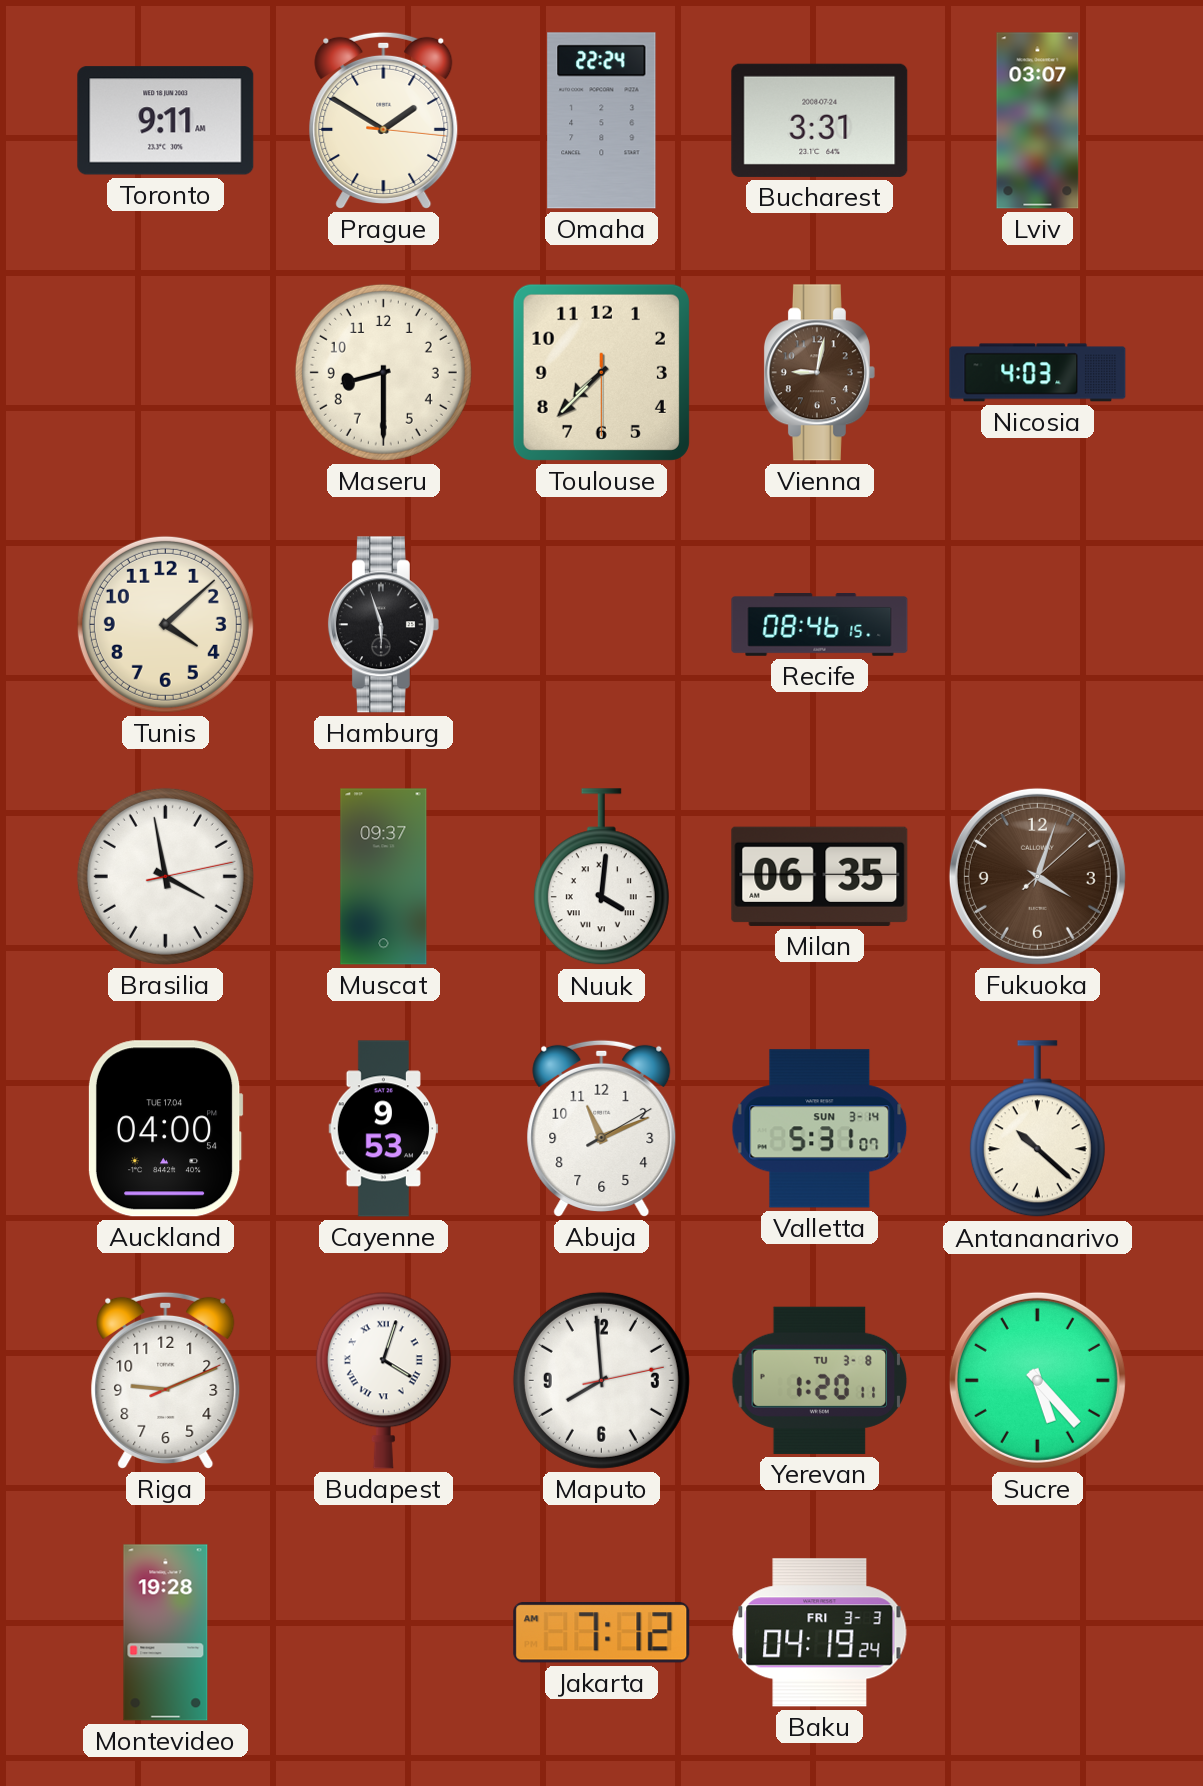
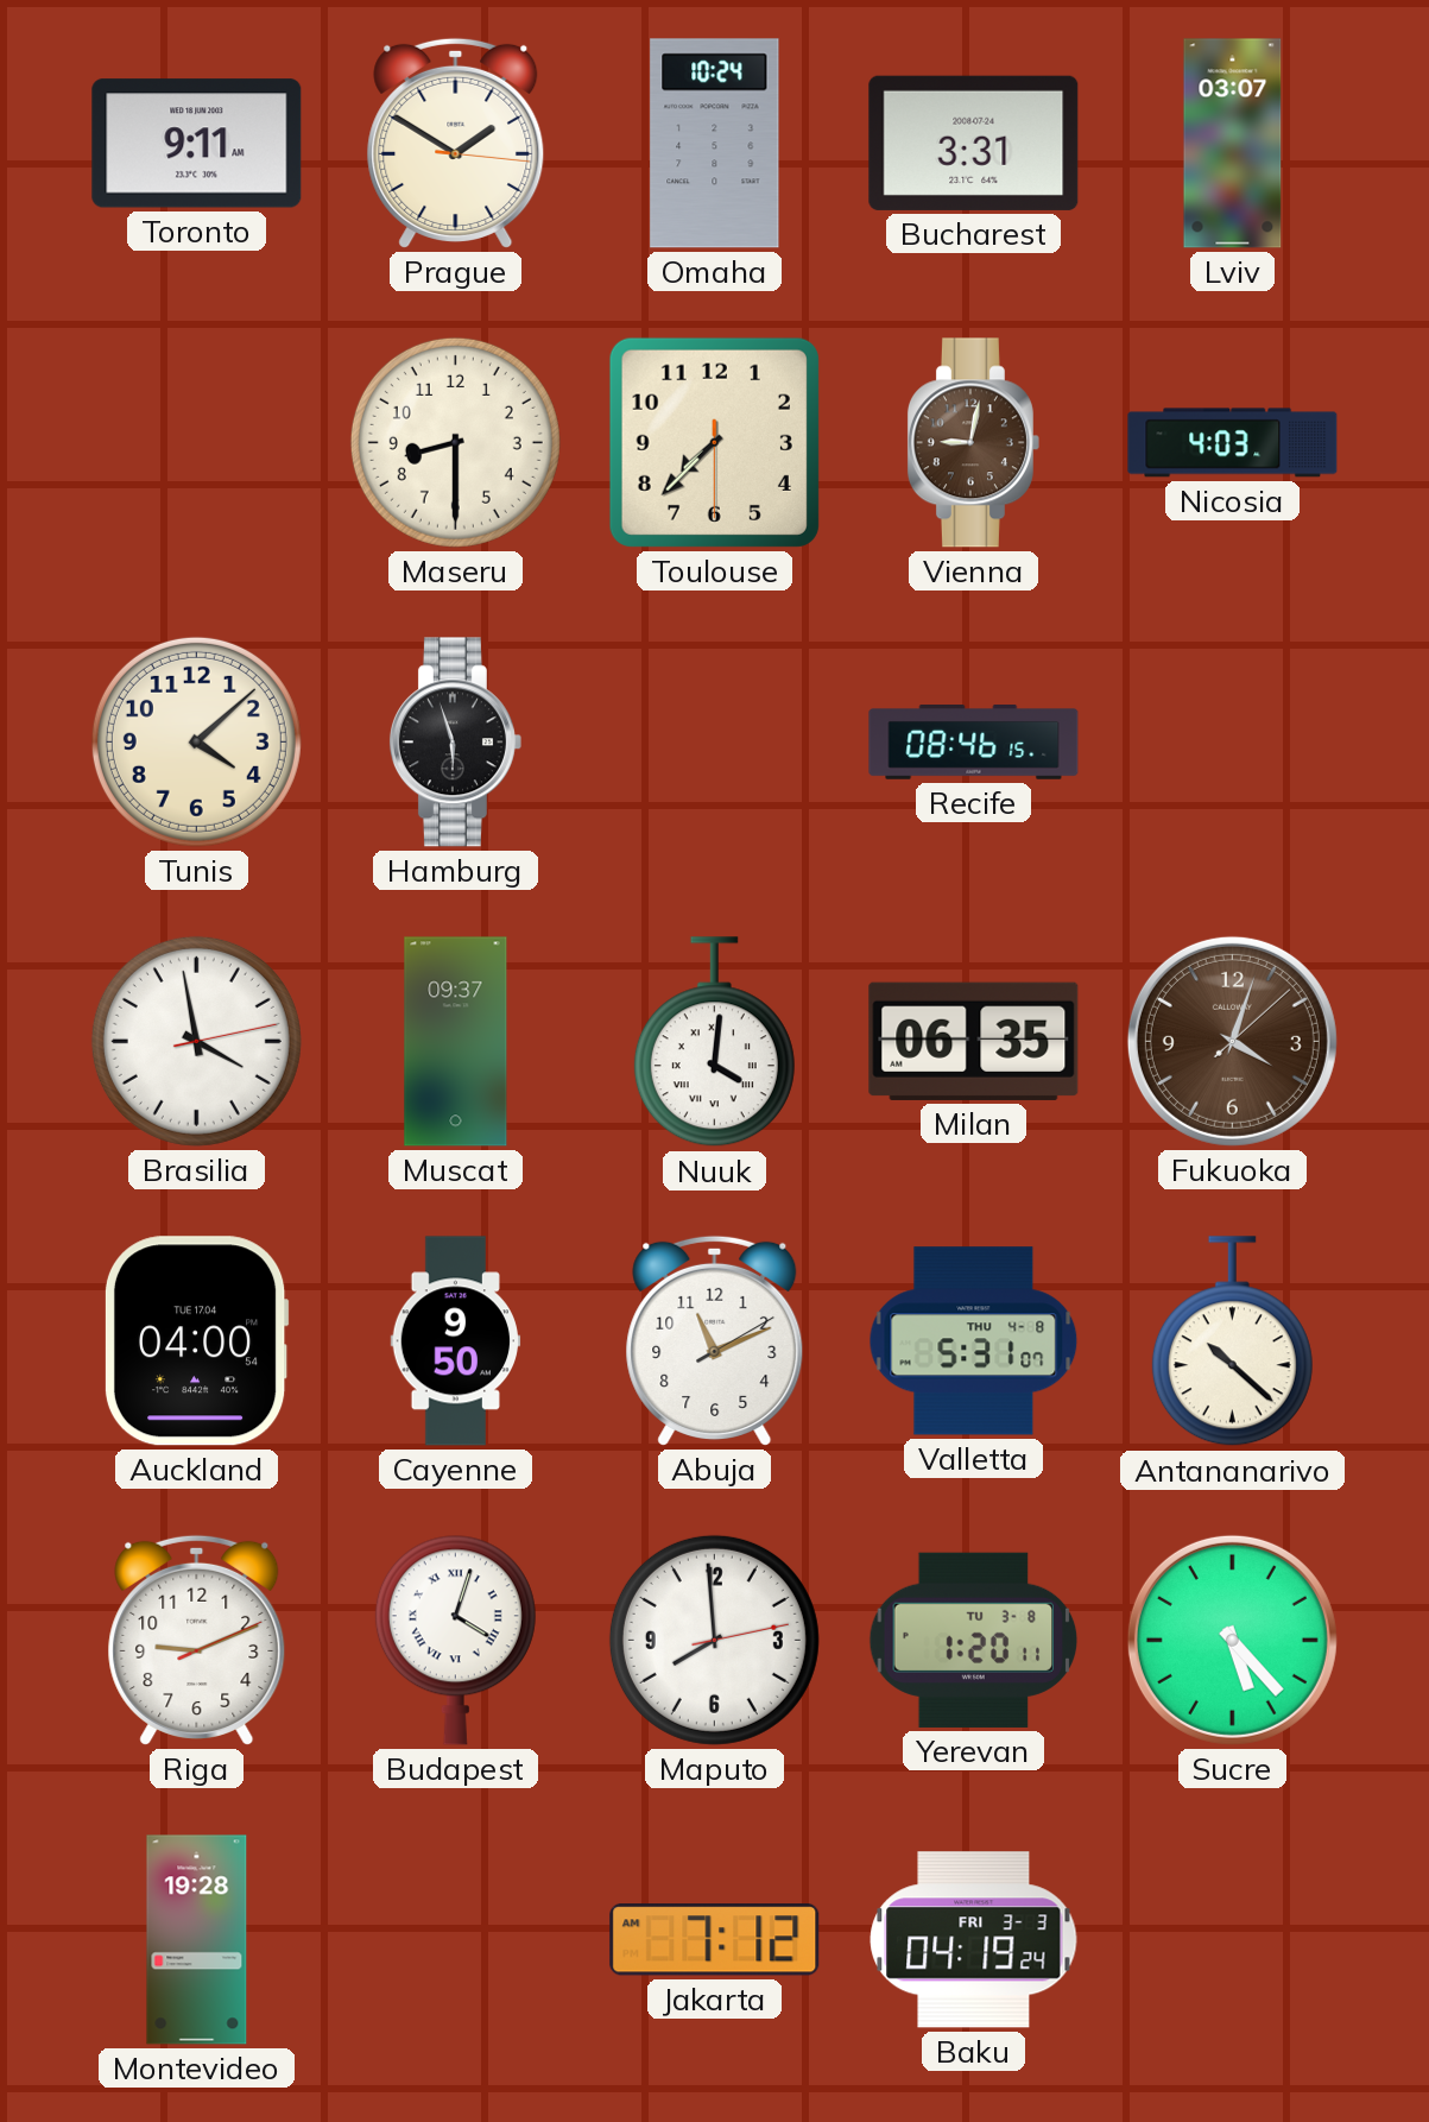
Omaha: 22:24 -> 10:24 (715, 144)
Cayenne: 9:53 -> 9:50 (456, 1341)
Valletta date: SUN 3-14 -> THU 4-8 (974, 1341)
